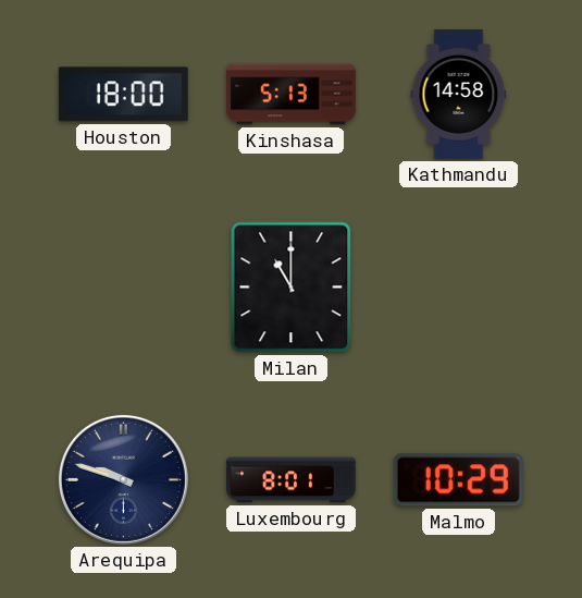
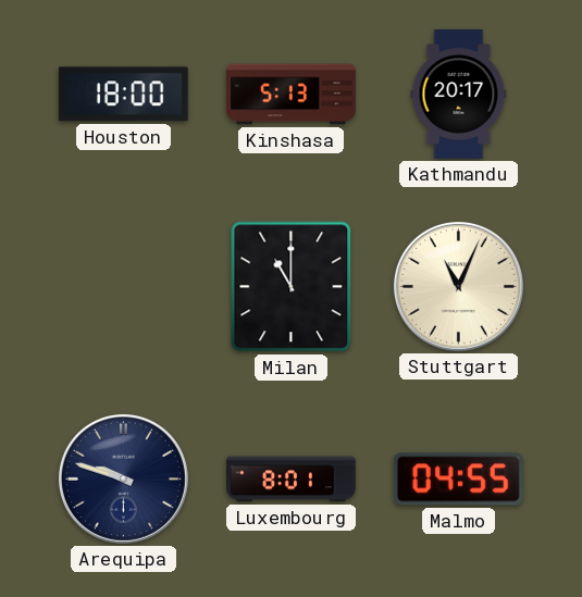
Kathmandu: 14:58 -> 20:17 (459, 95)
Stuttgart: none -> 11:04 (458, 286)
Malmo: 10:29 -> 04:55 (458, 480)
